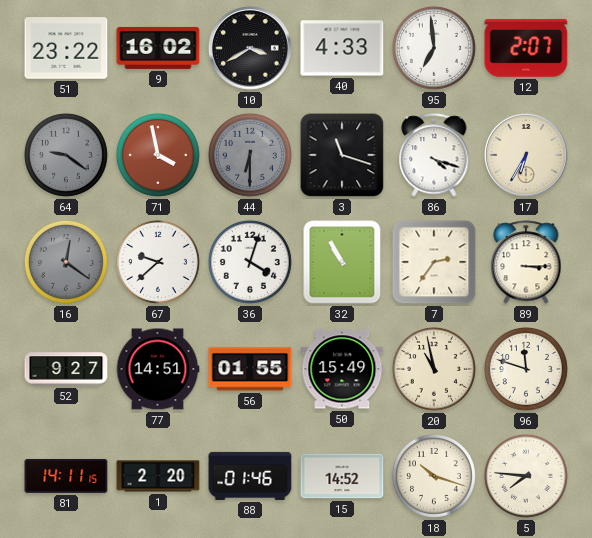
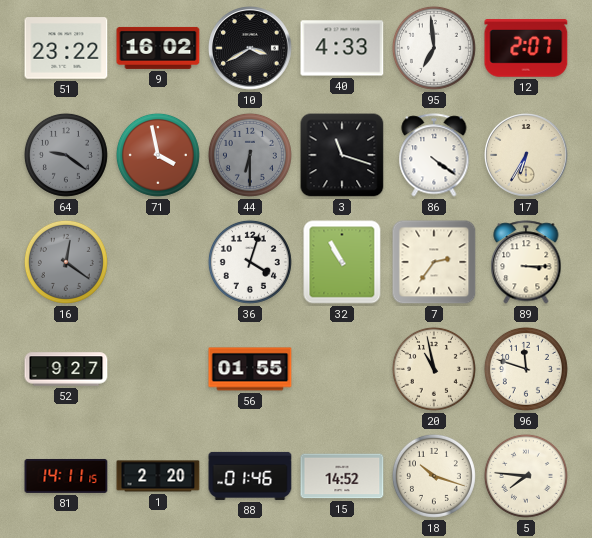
86: 4:18 -> 4:21 (434, 155)
67: 9:38 -> none (158, 262)
77: 14:51 -> none (158, 369)
50: 15:49 -> none (342, 369)
